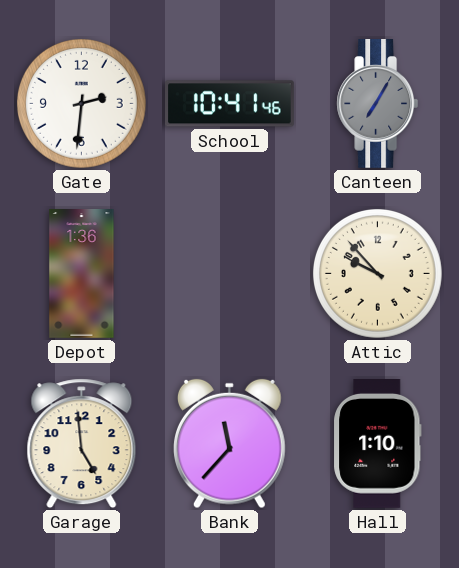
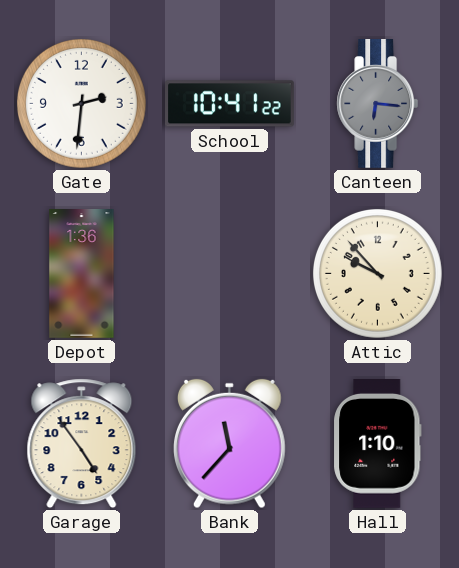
School: 10:41:46 -> 10:41:22 (230, 104)
Canteen: 7:05 -> 6:16 (378, 104)
Garage: 4:59 -> 4:54 (82, 444)
